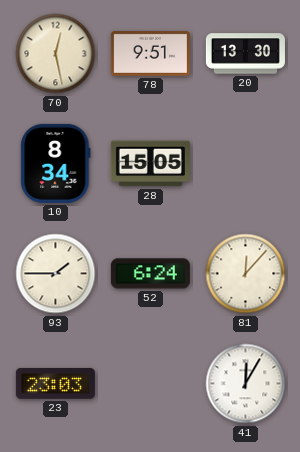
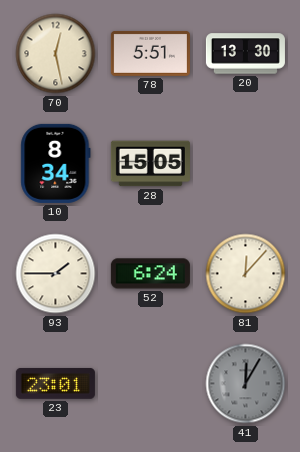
78: 9:51 -> 5:51 (150, 53)
23: 23:03 -> 23:01 (55, 383)
41 dial: white -> grey (246, 384)
